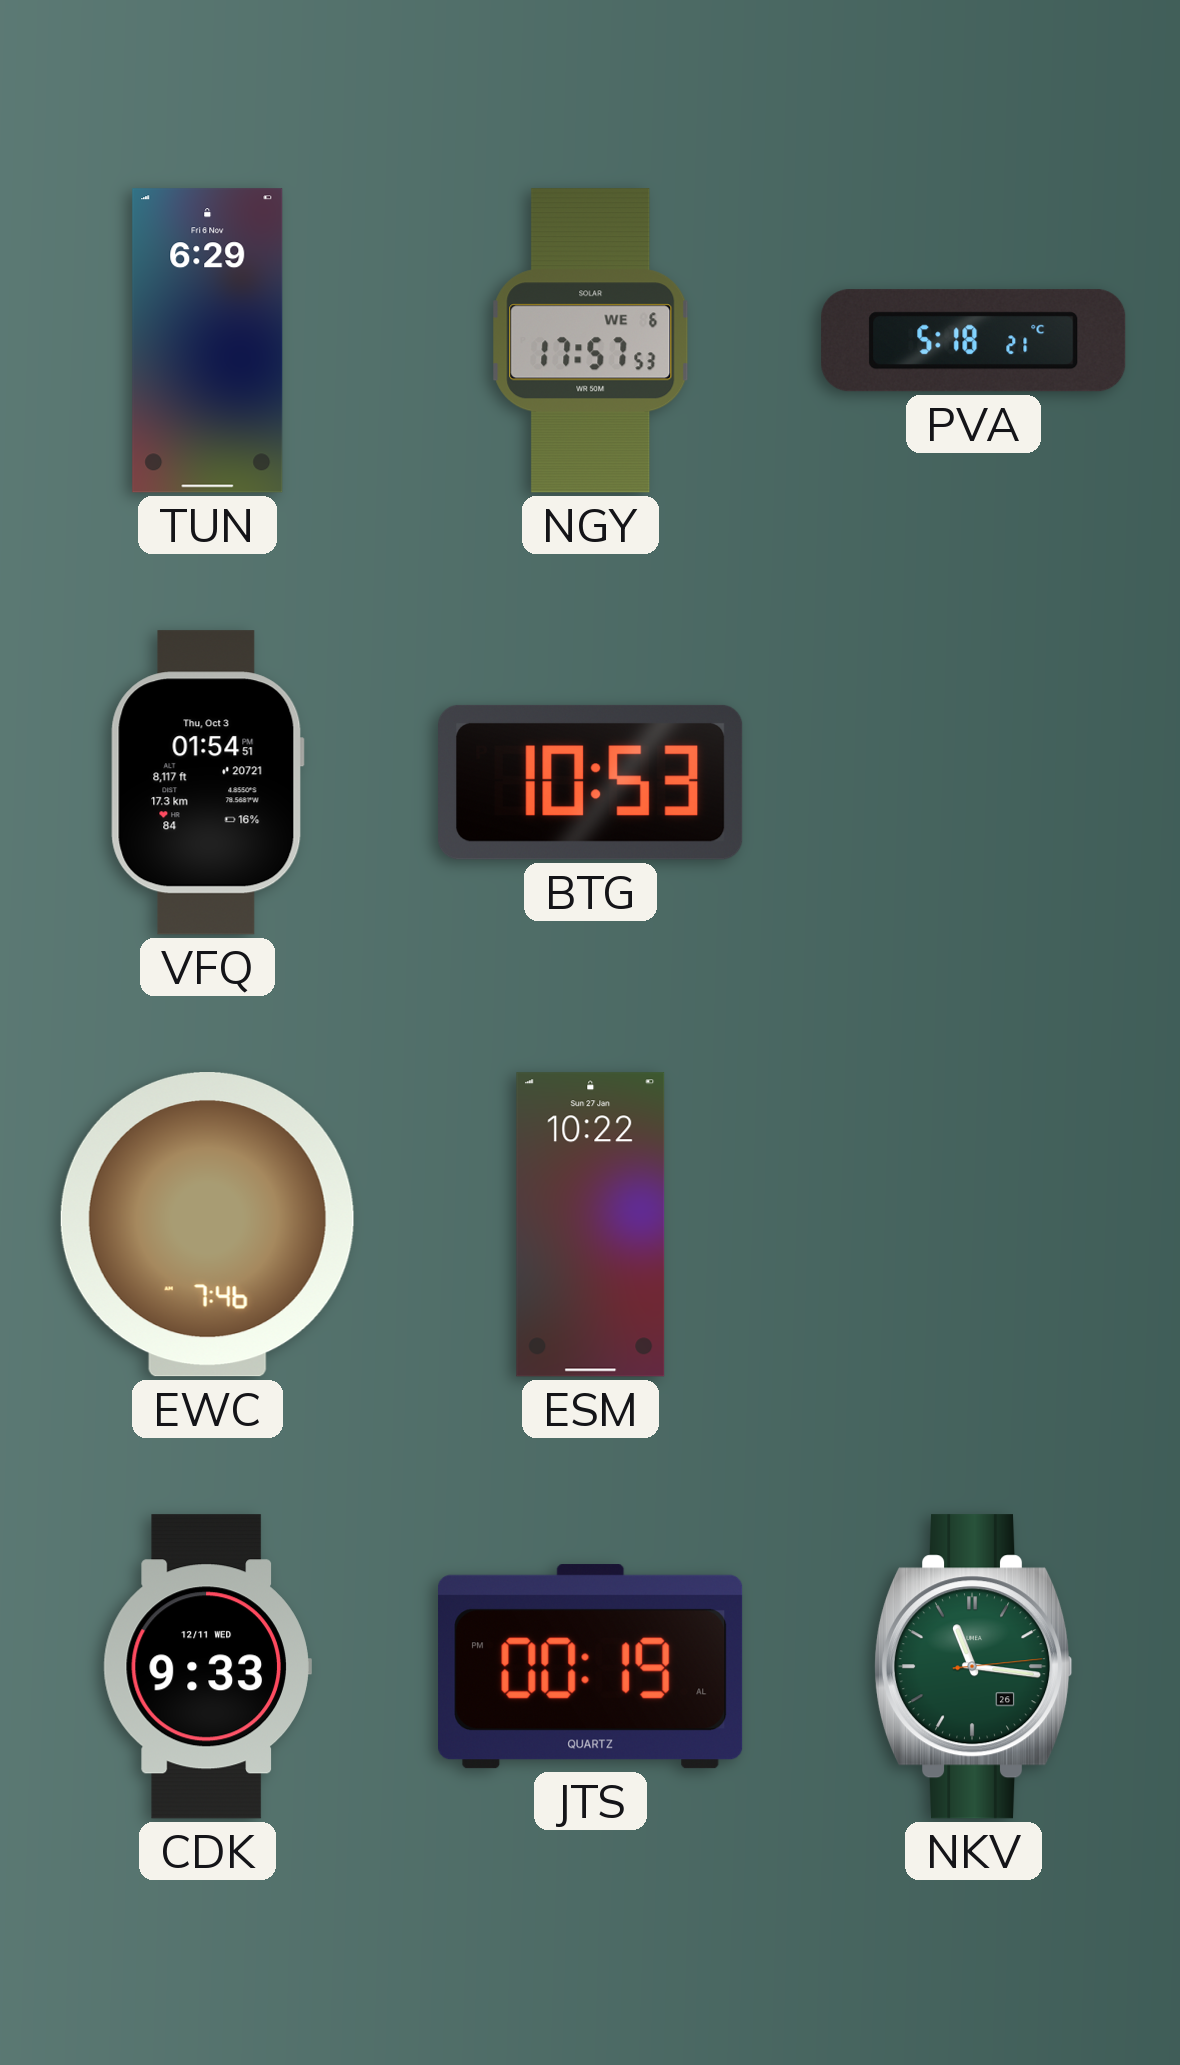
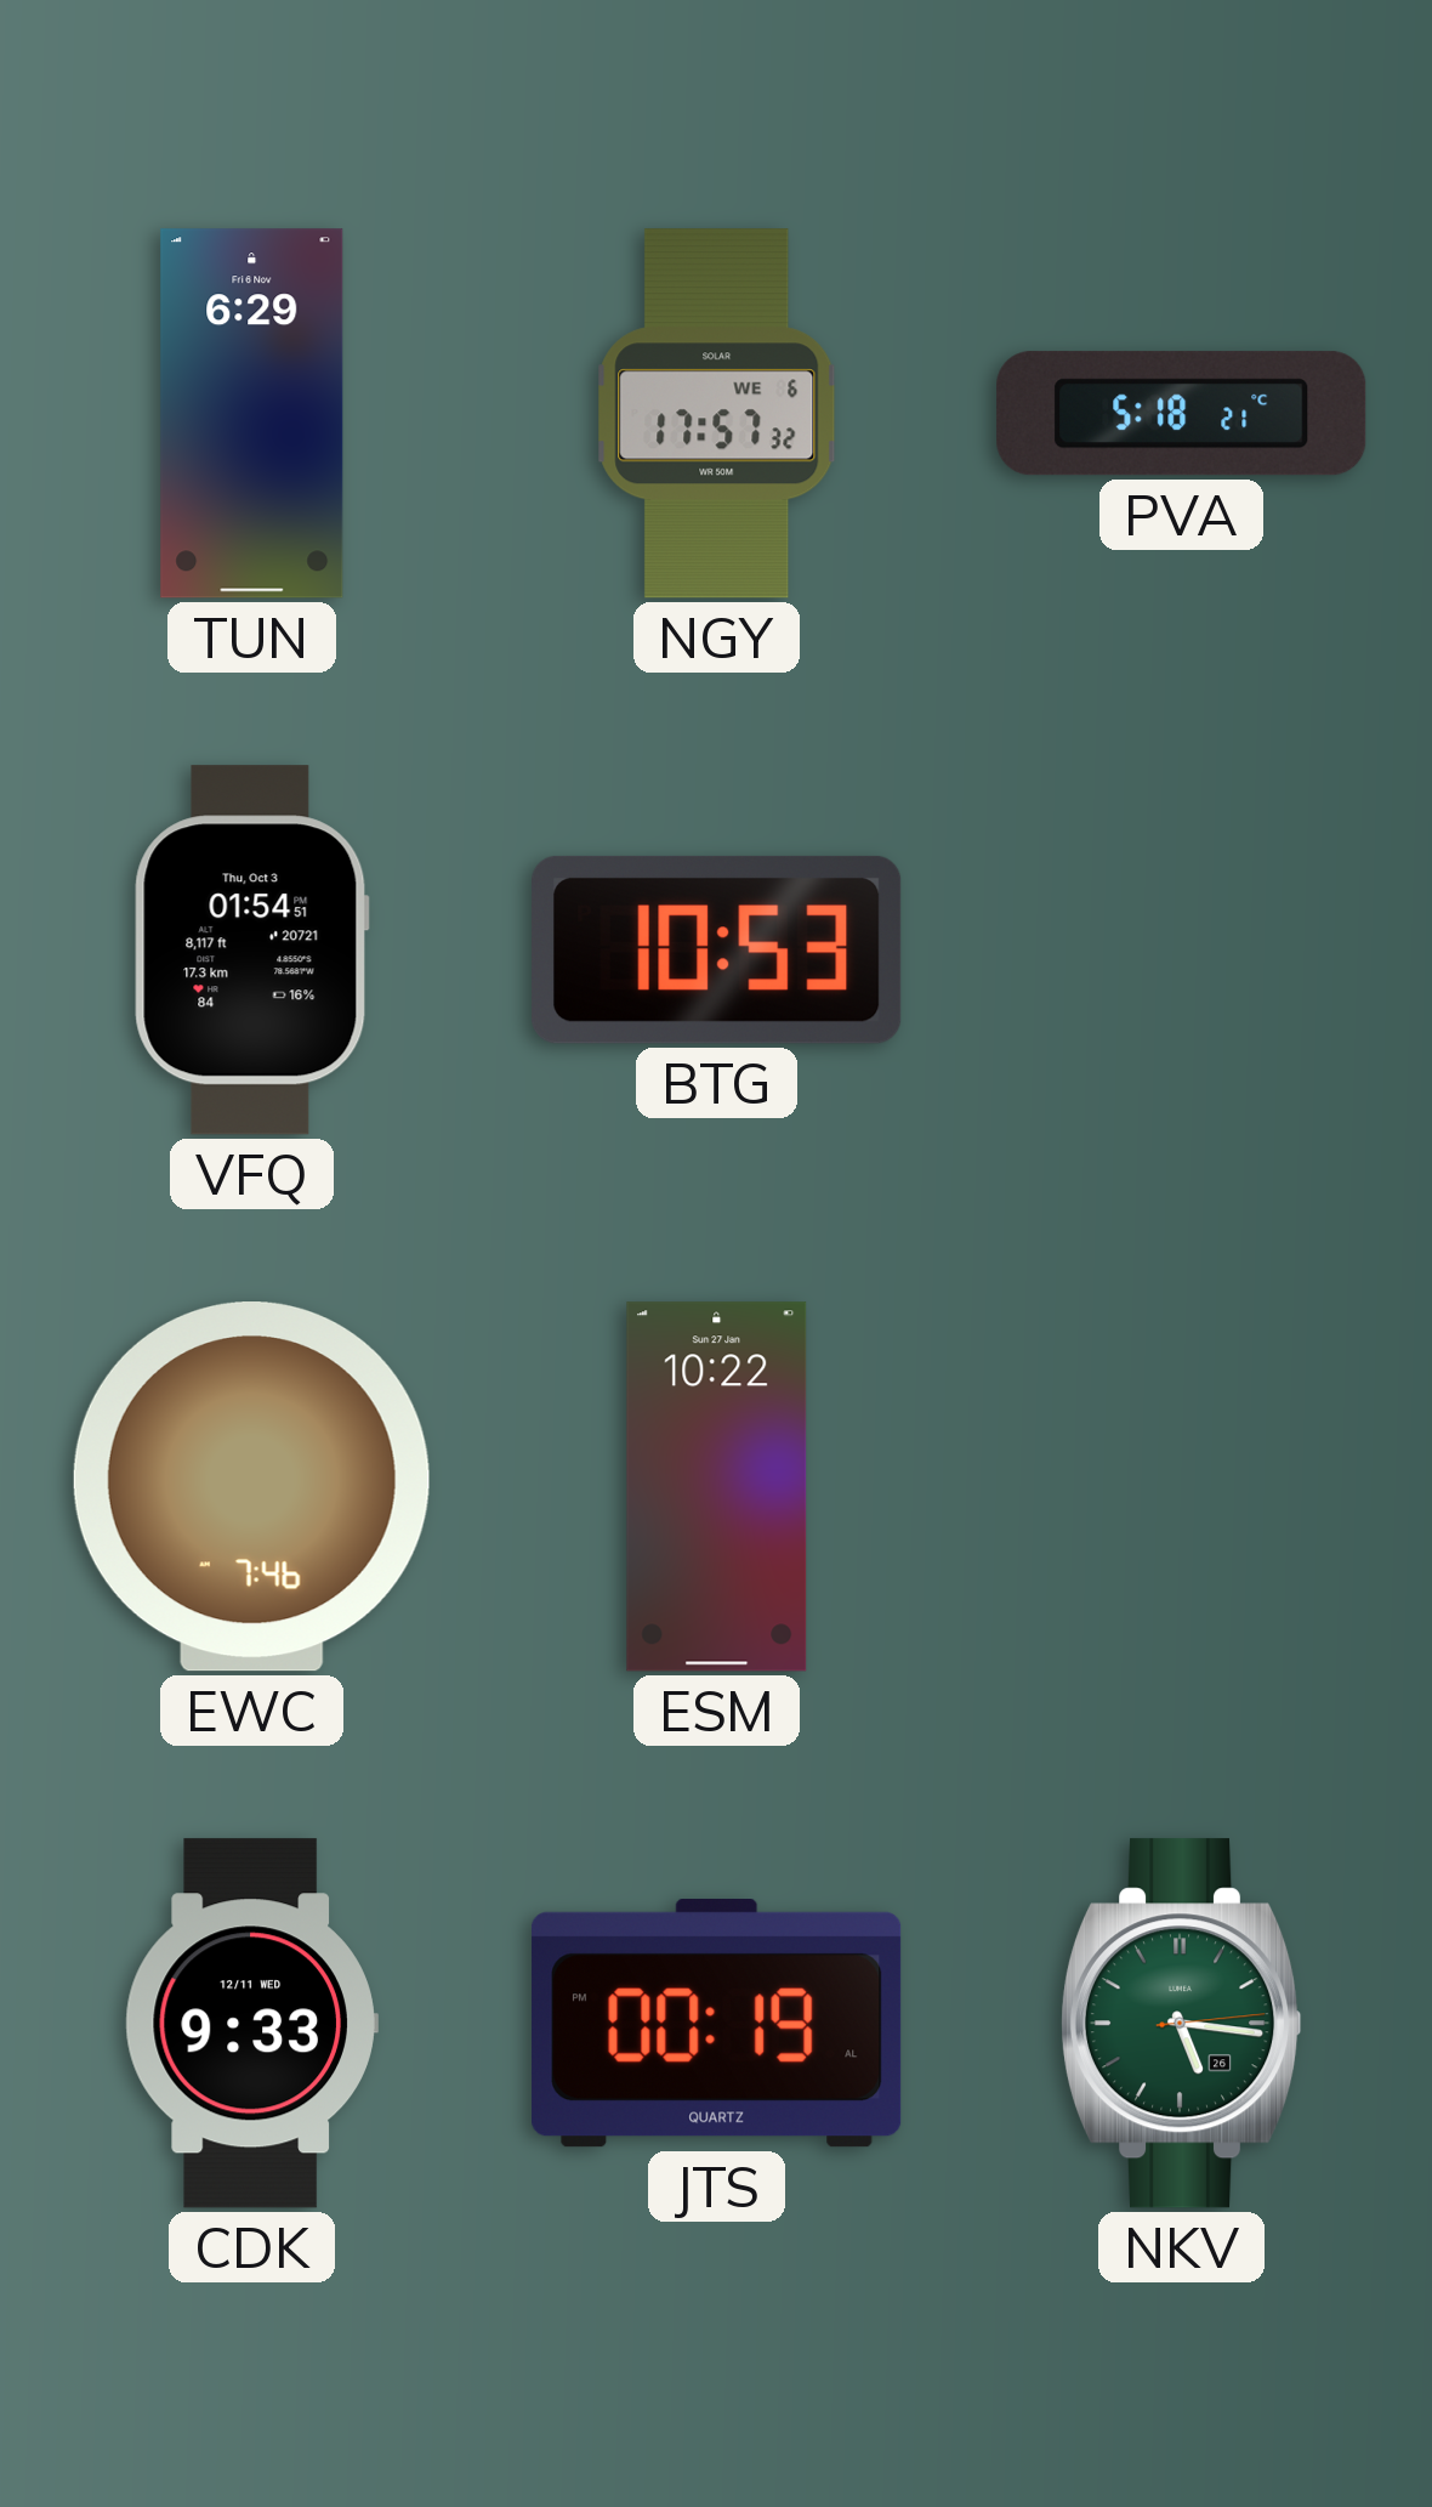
NGY: 17:57:53 -> 17:57:32 (717, 414)
NKV: 11:16 -> 5:16 (1181, 2024)
